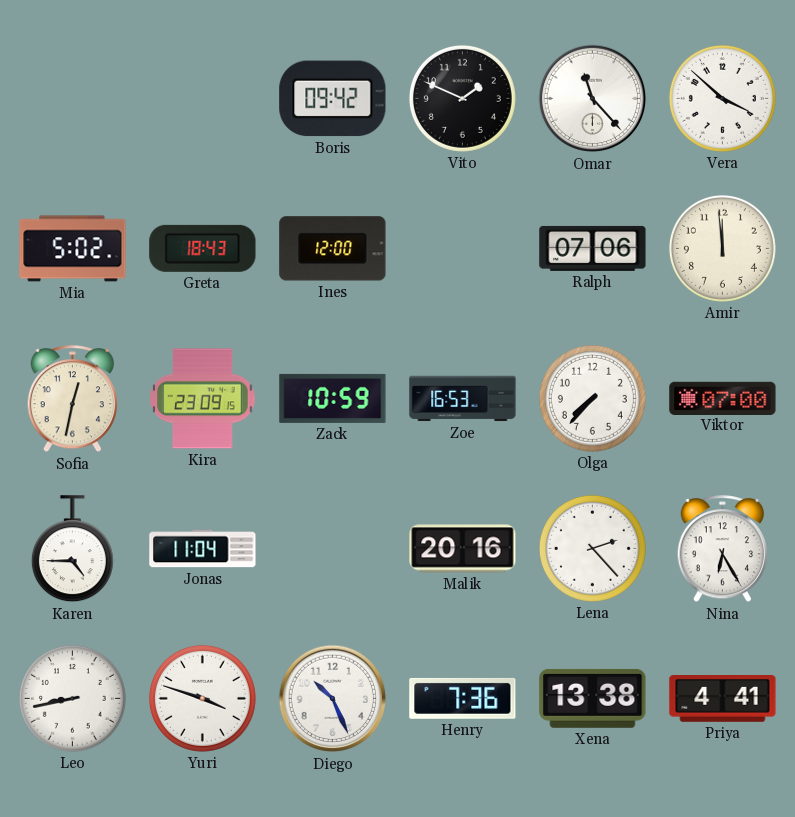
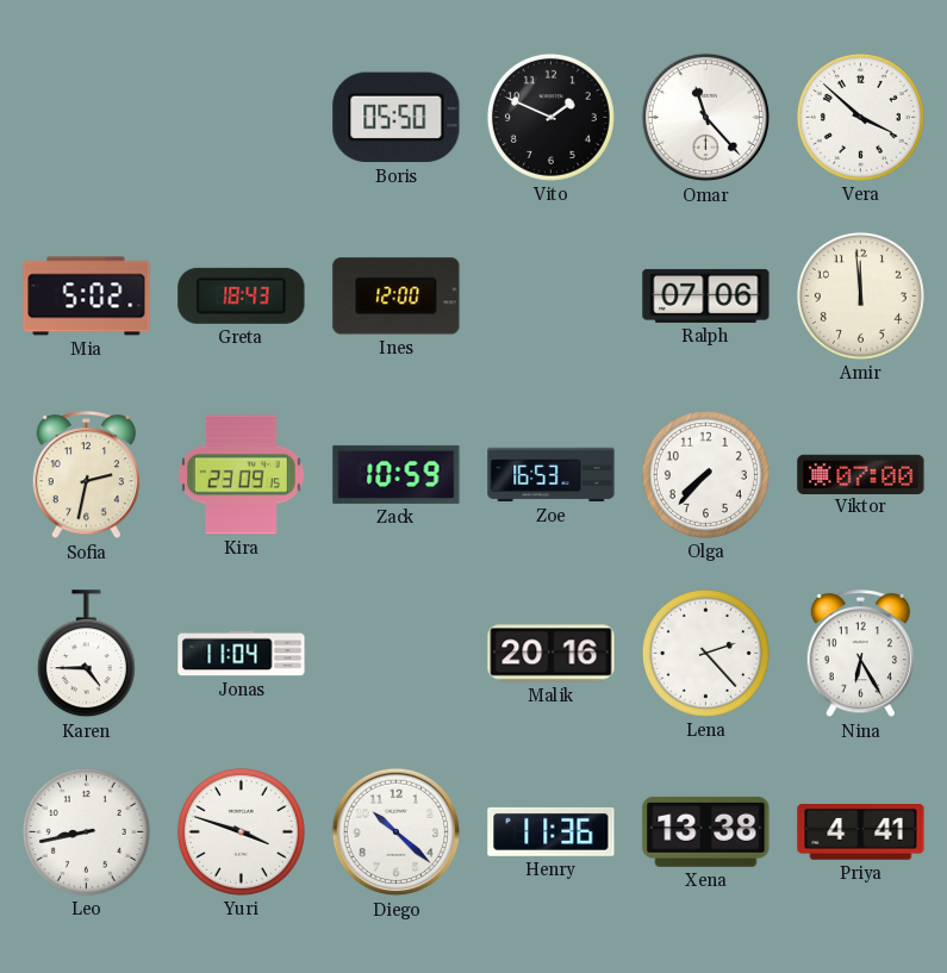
Boris: 09:42 -> 05:50 (397, 118)
Sofia: 12:32 -> 2:32 (86, 475)
Diego: 10:26 -> 10:22 (397, 832)
Henry: 7:36 -> 11:36 (552, 831)
